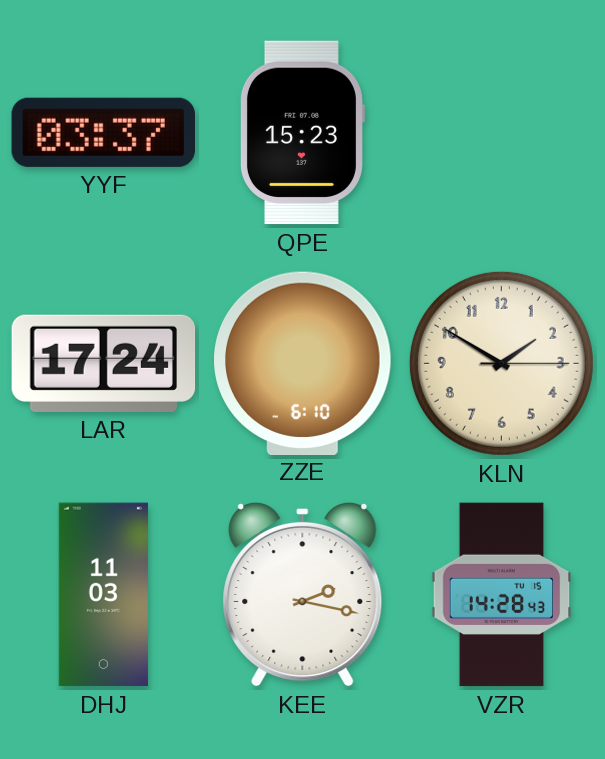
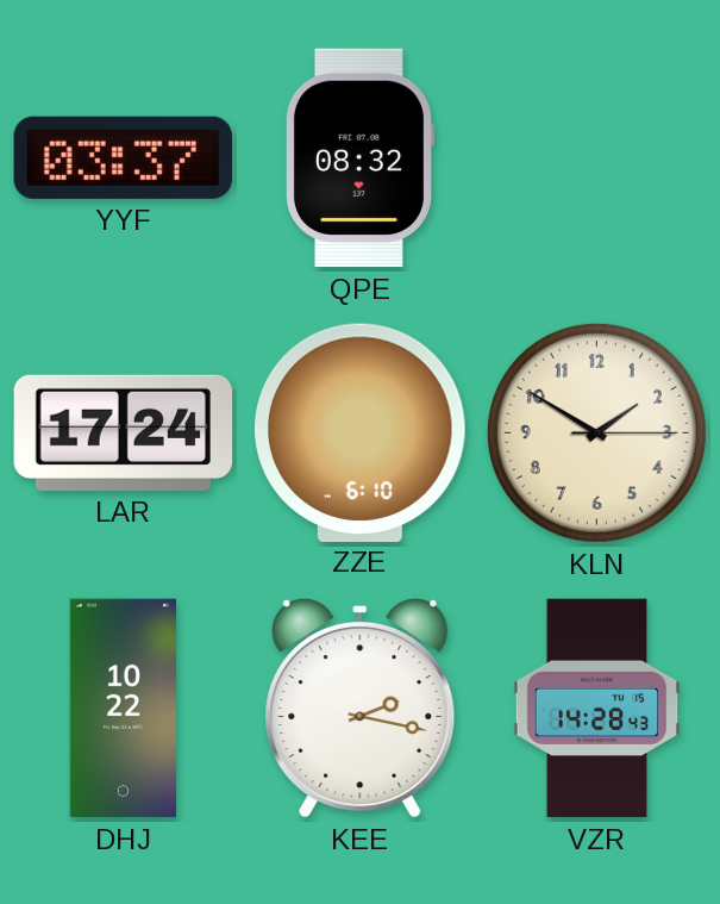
QPE: 15:23 -> 08:32 (359, 158)
DHJ: 11:03 -> 10:22 (123, 709)
